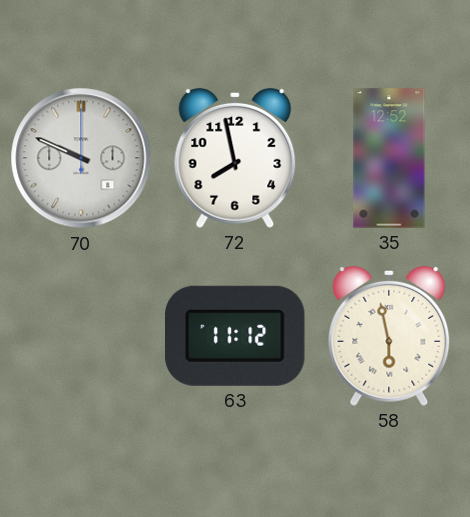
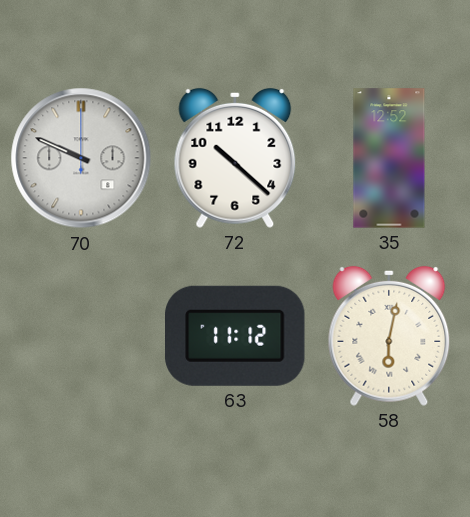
72: 7:58 -> 10:22 (235, 158)
58: 5:58 -> 6:02 (389, 336)
